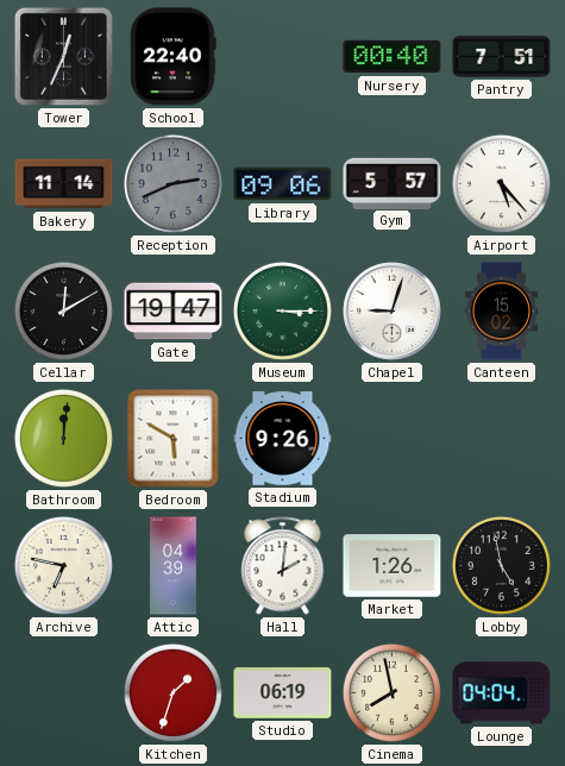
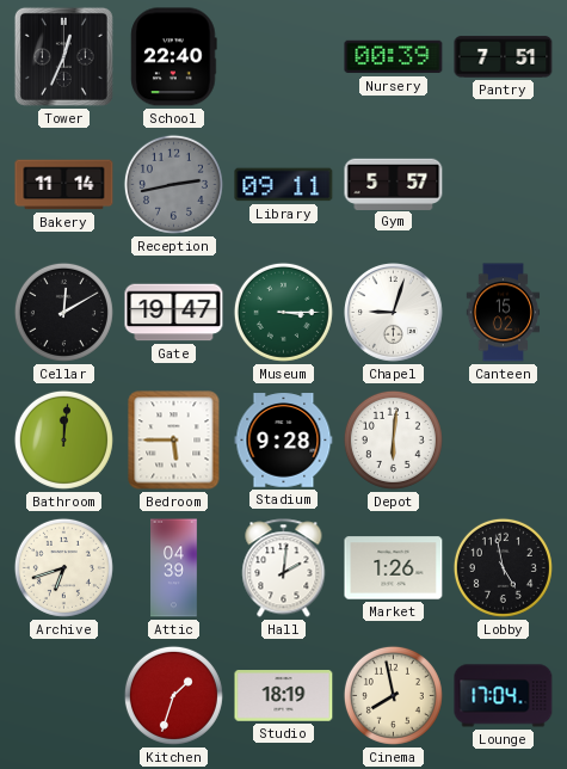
Nursery: 00:40 -> 00:39 (394, 57)
Reception: 2:41 -> 2:43 (173, 184)
Library: 09:06 -> 09:11 (284, 185)
Airport: 5:23 -> none (501, 183)
Bedroom: 5:50 -> 5:45 (174, 441)
Stadium: 9:26 -> 9:28 (284, 441)
Depot: none -> 6:01 (393, 439)
Archive: 6:47 -> 6:42 (63, 567)
Studio: 06:19 -> 18:19 (284, 696)
Lounge: 04:04 -> 17:04 (504, 696)
